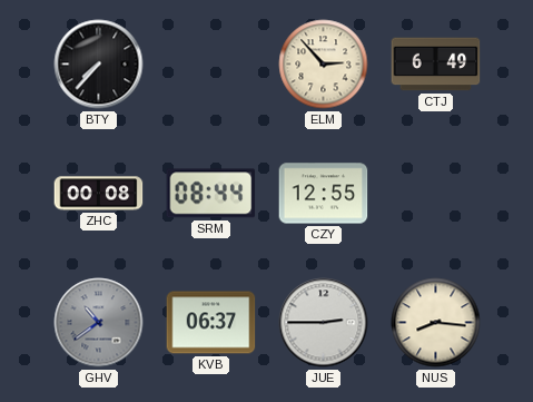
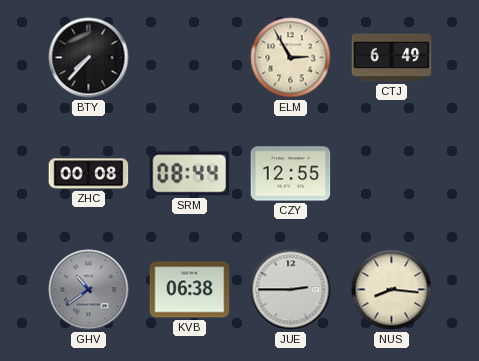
ELM: 2:53 -> 2:55 (291, 58)
KVB: 06:37 -> 06:38 (190, 290)
